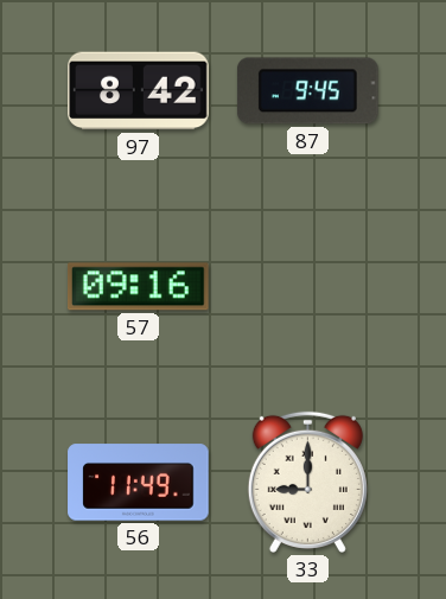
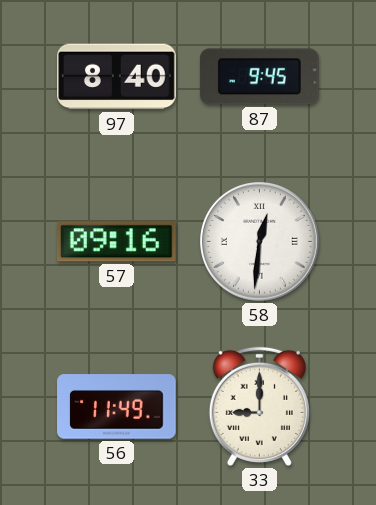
97: 8:42 -> 8:40 (117, 77)
58: none -> 12:31 (260, 242)
